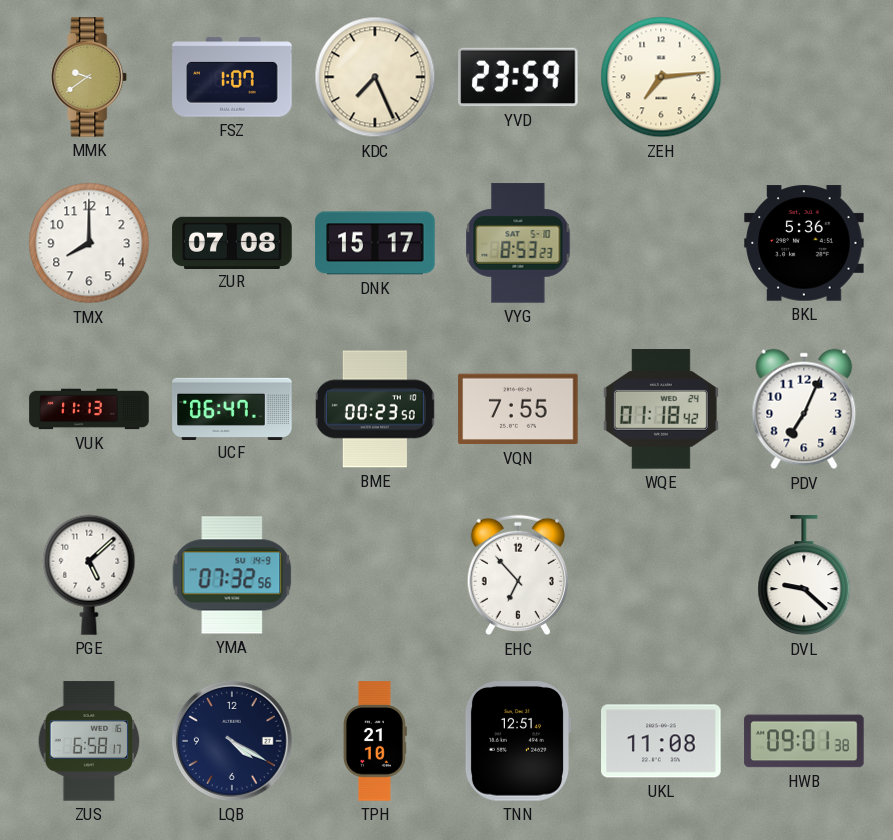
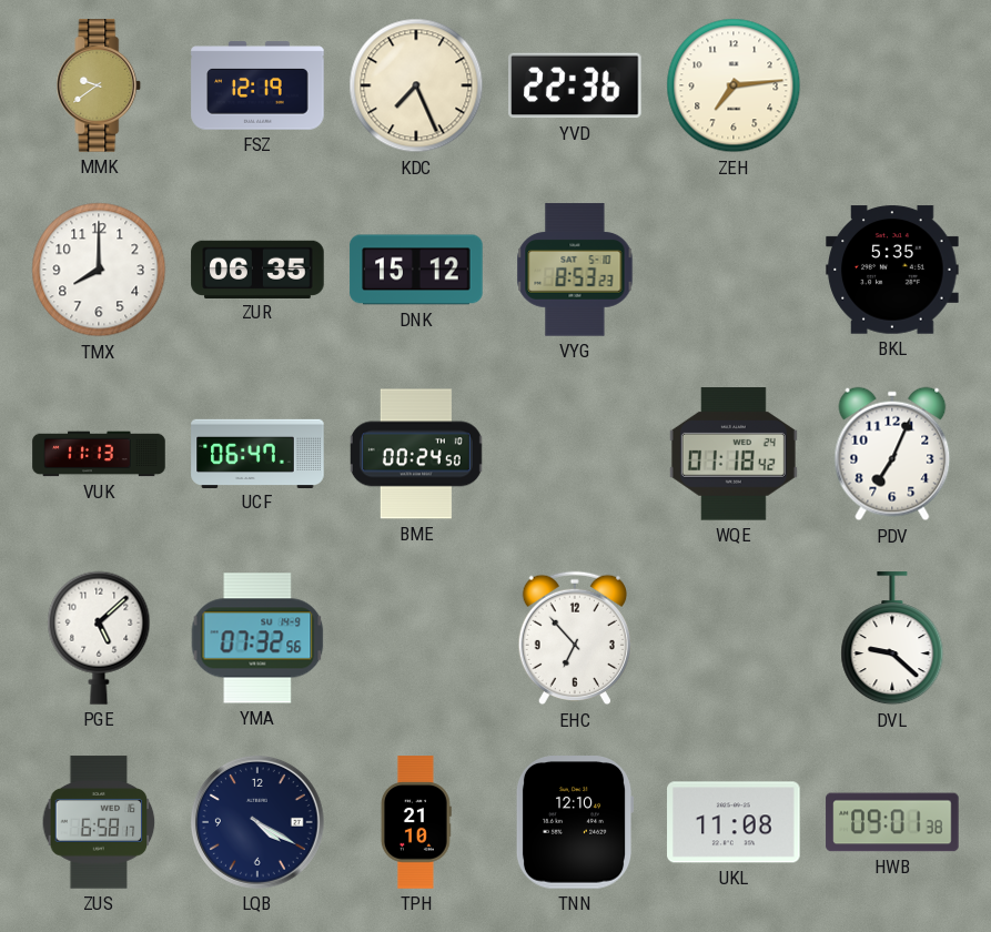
FSZ: 1:07 -> 12:19 (257, 85)
YVD: 23:59 -> 22:36 (575, 85)
ZUR: 07:08 -> 06:35 (257, 269)
DNK: 15:17 -> 15:12 (416, 270)
BKL: 5:36 -> 5:35 (892, 270)
BME: 00:23 -> 00:24 (416, 454)
VQN: 7:55 -> none (518, 409)
TNN: 12:51 -> 12:10 (575, 822)
